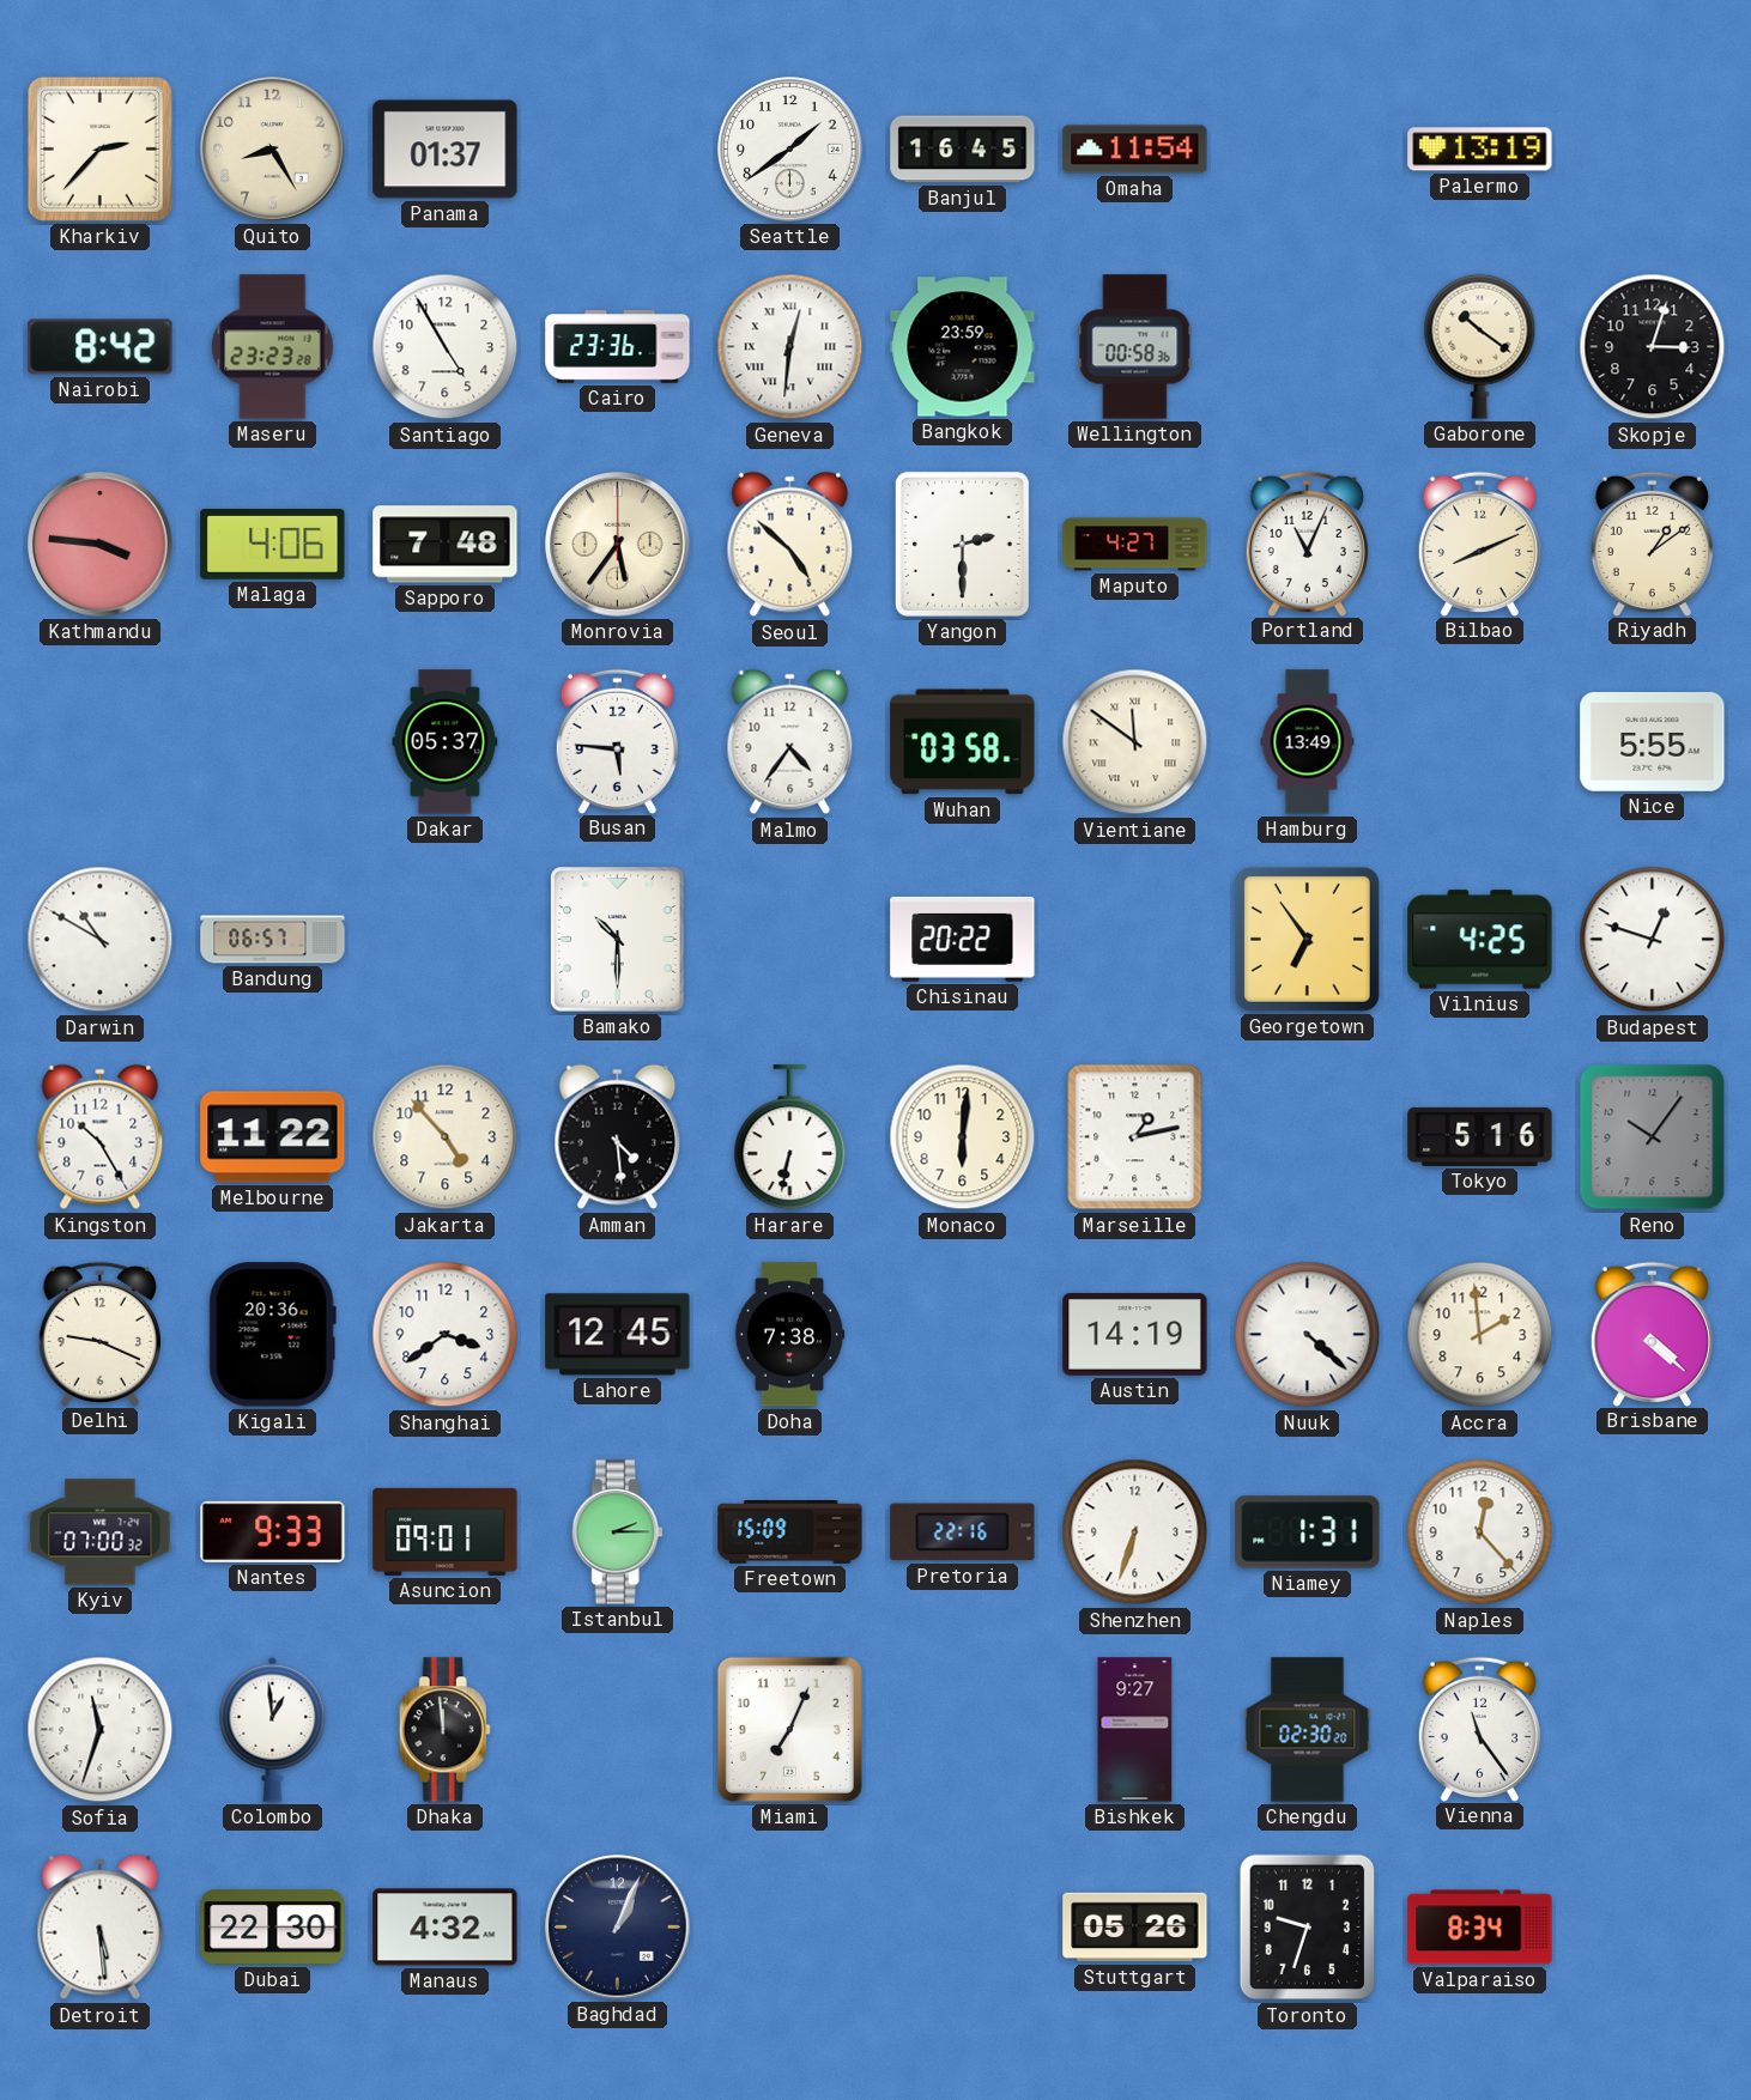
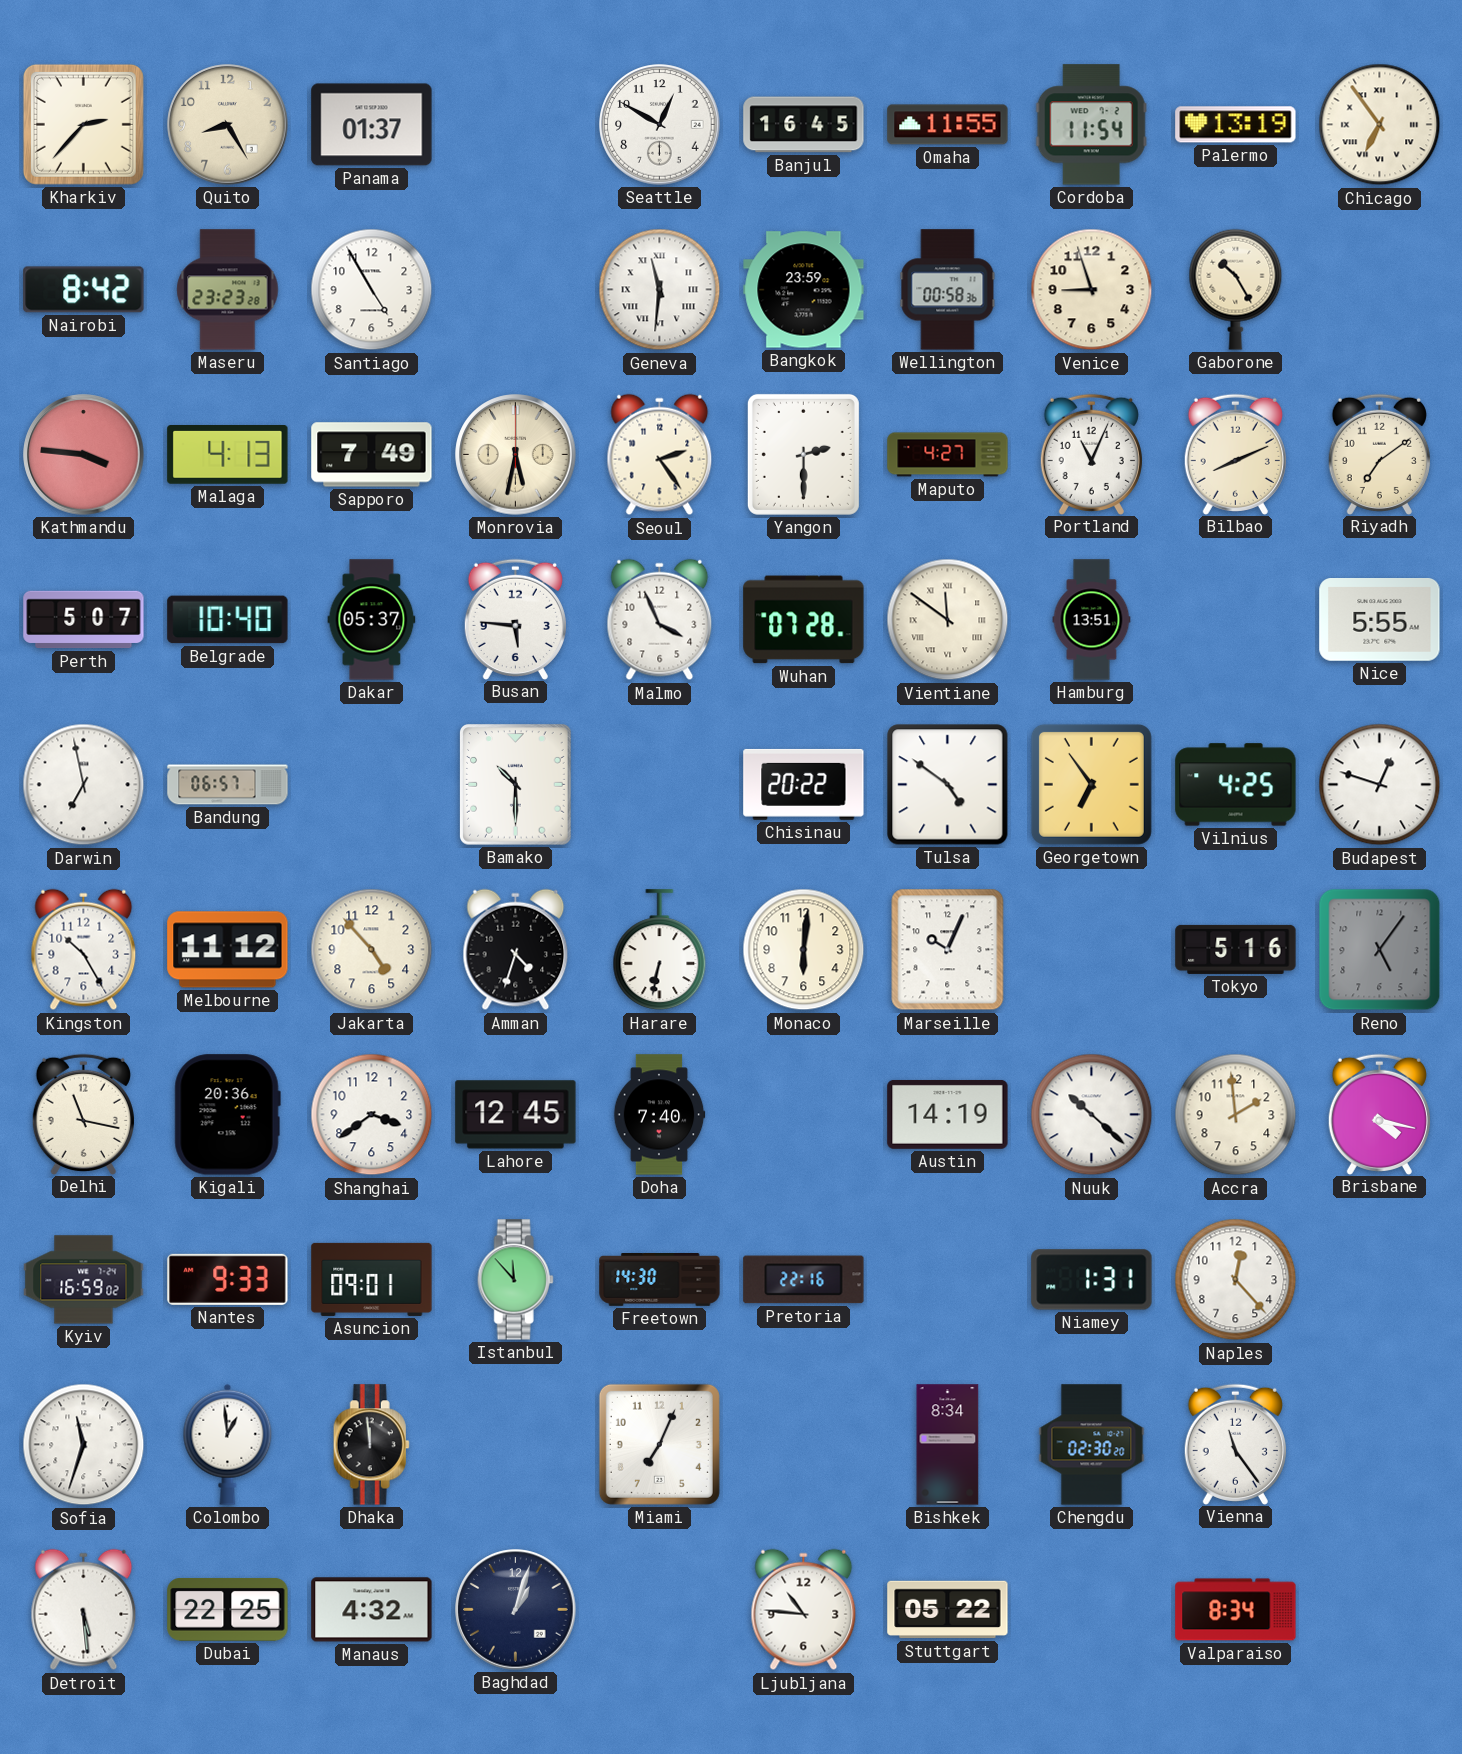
Seattle: 1:39 -> 12:50 (660, 125)
Omaha: 11:54 -> 11:55 (948, 125)
Cordoba: none -> 11:54 (1091, 125)
Chicago: none -> 6:54 (1380, 125)
Cairo: 23:36 -> none (618, 347)
Geneva: 12:31 -> 11:31 (660, 290)
Venice: none -> 8:57 (1092, 290)
Gaborone: 10:21 -> 10:25 (1236, 289)
Skopje: 3:03 -> none (1653, 347)
Malaga: 4:06 -> 4:13 (228, 455)
Sapporo: 7:48 -> 7:49 (372, 455)
Monrovia: 5:36 -> 5:32 (516, 455)
Seoul: 4:52 -> 2:24 (660, 455)
Riyadh: 1:09 -> 7:09 (1379, 454)
Perth: none -> 5:07 (84, 620)
Belgrade: none -> 10:40 (228, 620)
Malmo: 4:36 -> 3:56 (660, 620)
Wuhan: 03:58 -> 07:28 (804, 620)
Hamburg: 13:49 -> 13:51 (1092, 620)
Darwin: 10:50 -> 6:58 (84, 785)
Tulsa: none -> 4:51 (948, 785)
Melbourne: 11:22 -> 11:12 (228, 950)
Amman: 4:29 -> 4:33 (516, 950)
Marseille: 1:13 -> 10:04 (948, 950)
Reno: 10:06 -> 5:06 (1380, 950)
Delhi: 9:19 -> 11:17 (83, 1114)
Doha: 7:38 -> 7:40 (659, 1115)
Nuuk: 4:22 -> 10:22 (1092, 1115)
Brisbane: 4:22 -> 4:17 (1379, 1114)
Kyiv: 07:00 -> 16:59 (84, 1280)
Istanbul: 2:15 -> 11:53 (515, 1280)
Freetown: 15:09 -> 14:30 (660, 1280)
Shenzhen: 6:33 -> none (1135, 1532)
Bishkek: 9:27 -> 8:34 (948, 1445)
Dubai: 22:30 -> 22:25 (228, 1610)
Baghdad: 1:04 -> 1:03 (516, 1610)
Ljubljana: none -> 10:46 (804, 1610)
Stuttgart: 05:26 -> 05:22 (948, 1610)
Toronto: 9:33 -> none (1308, 1928)
